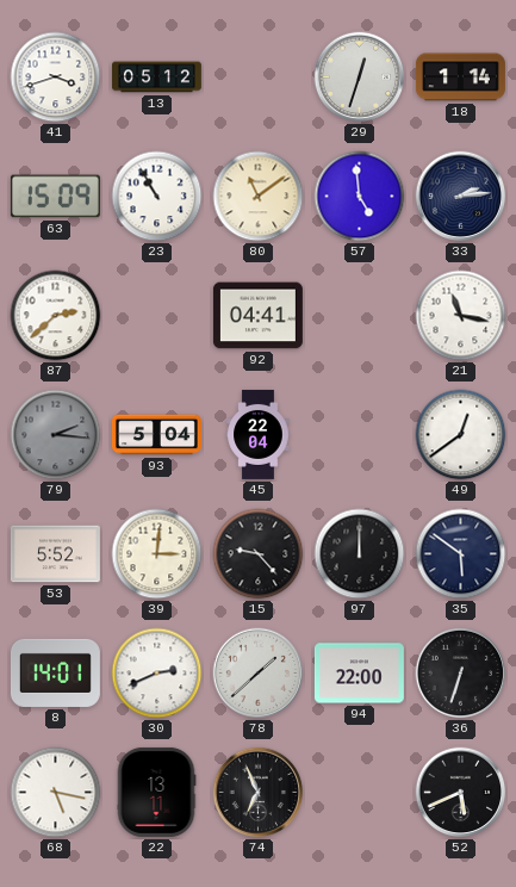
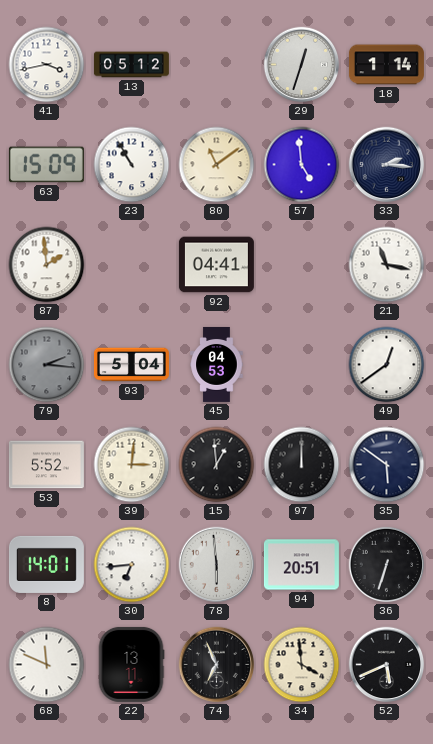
41: 3:42 -> 3:43 (47, 65)
33: 2:14 -> 2:16 (387, 165)
87: 2:38 -> 1:59 (47, 265)
45: 22:04 -> 04:53 (217, 364)
15: 9:23 -> 12:59 (217, 465)
30: 2:41 -> 6:44 (132, 565)
78: 1:38 -> 5:59 (217, 565)
94: 22:00 -> 20:51 (301, 565)
68: 5:17 -> 11:49 (47, 665)
34: none -> 3:59 (302, 665)
